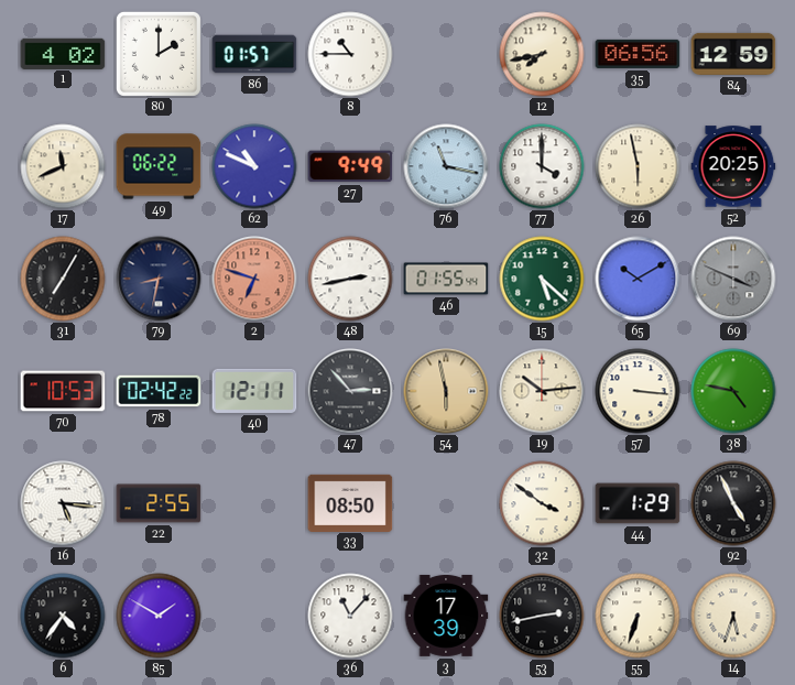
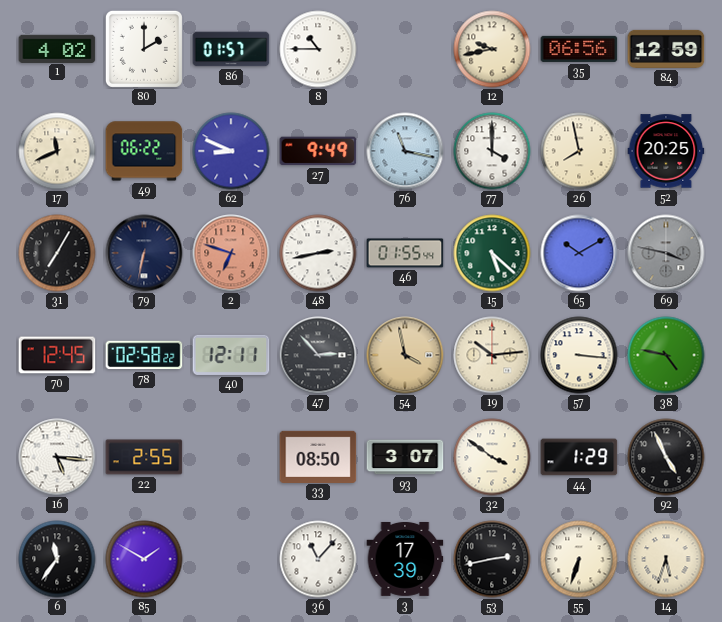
12: 7:43 -> 9:43 (492, 49)
62: 10:49 -> 8:49 (231, 151)
26: 5:58 -> 7:58 (579, 151)
79: 8:32 -> 6:32 (144, 253)
69: 3:49 -> 3:47 (666, 253)
70: 10:53 -> 12:45 (57, 355)
78: 02:42 -> 02:58 (144, 355)
54: 5:58 -> 3:58 (405, 355)
93: none -> 3:07 (405, 457)
6: 4:36 -> 11:36 (57, 559)
